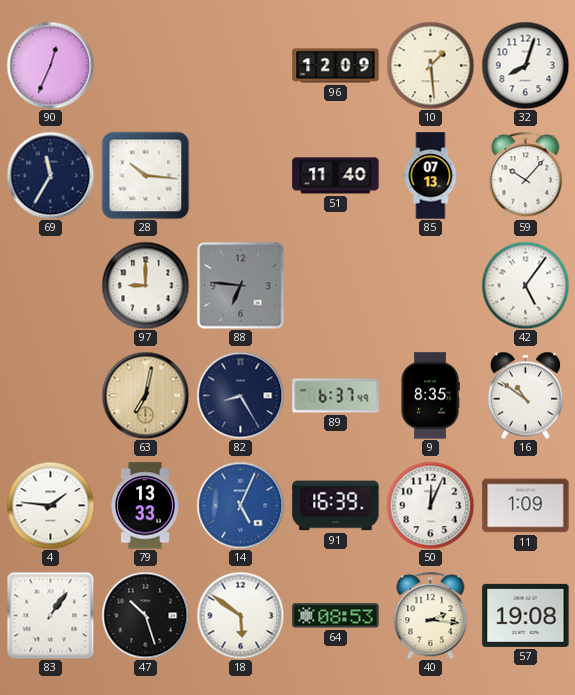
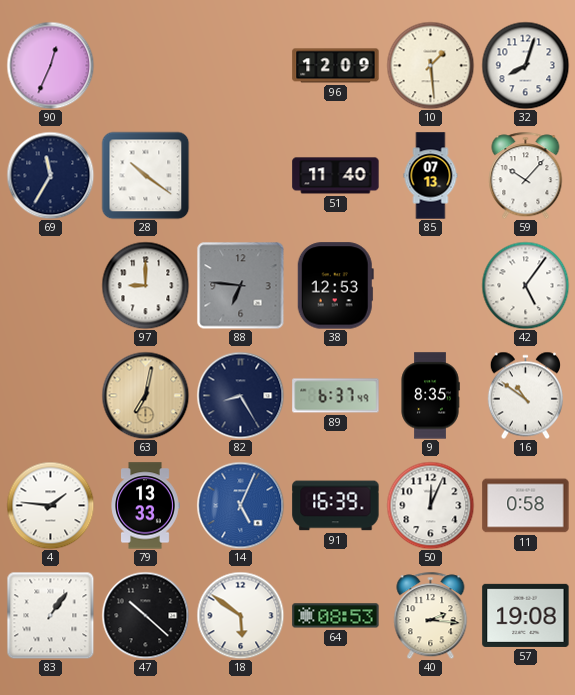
28: 10:16 -> 10:21 (145, 175)
38: none -> 12:53 (335, 286)
11: 1:09 -> 0:58 (526, 506)
47: 10:27 -> 10:22 (145, 615)
